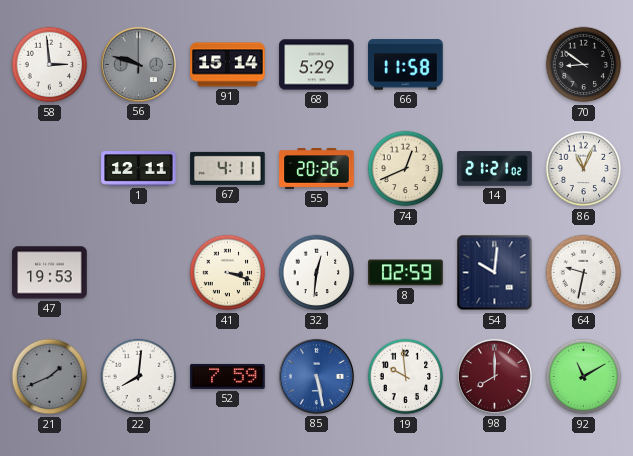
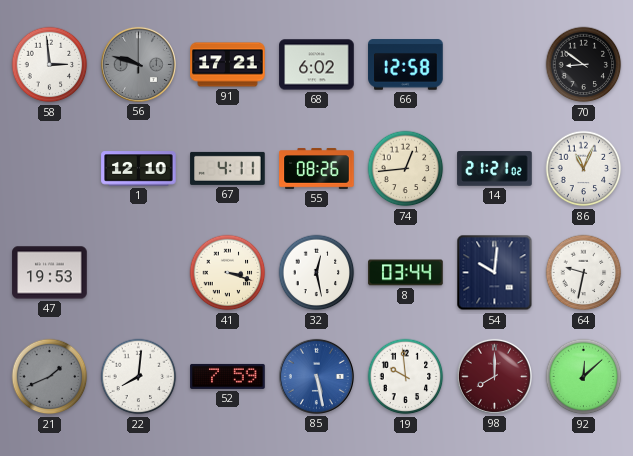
91: 15:14 -> 17:21 (228, 65)
68: 5:29 -> 6:02 (317, 65)
66: 11:58 -> 12:58 (406, 65)
1: 12:11 -> 12:10 (139, 169)
55: 20:26 -> 08:26 (317, 169)
74: 12:41 -> 12:44 (406, 169)
32: 12:31 -> 12:28 (317, 273)
8: 02:59 -> 03:44 (406, 273)
92: 11:10 -> 12:08 (584, 377)
